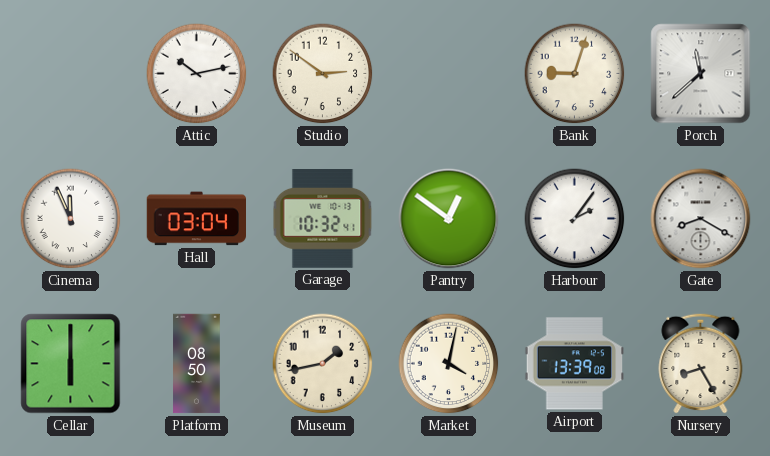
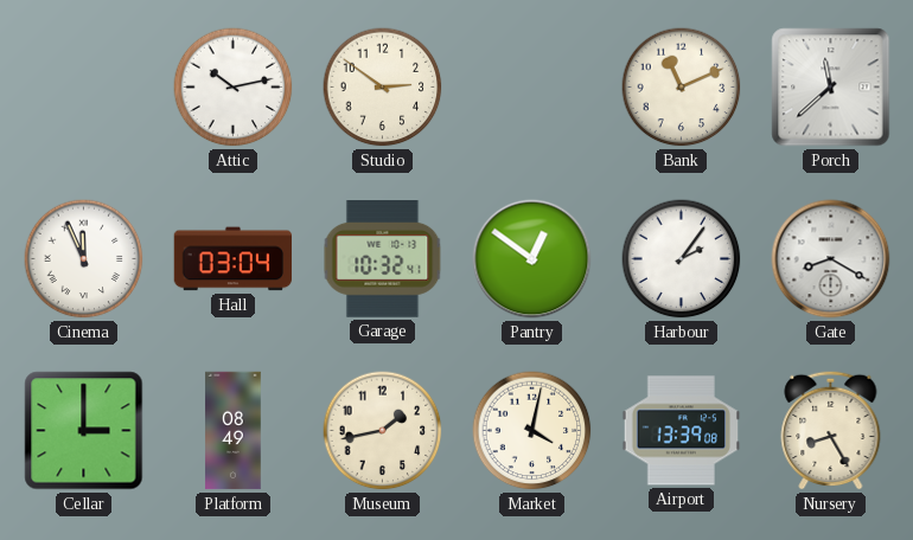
Bank: 9:03 -> 11:11 (682, 88)
Cellar: 6:00 -> 3:00 (84, 431)
Platform: 08:50 -> 08:49 (234, 431)
